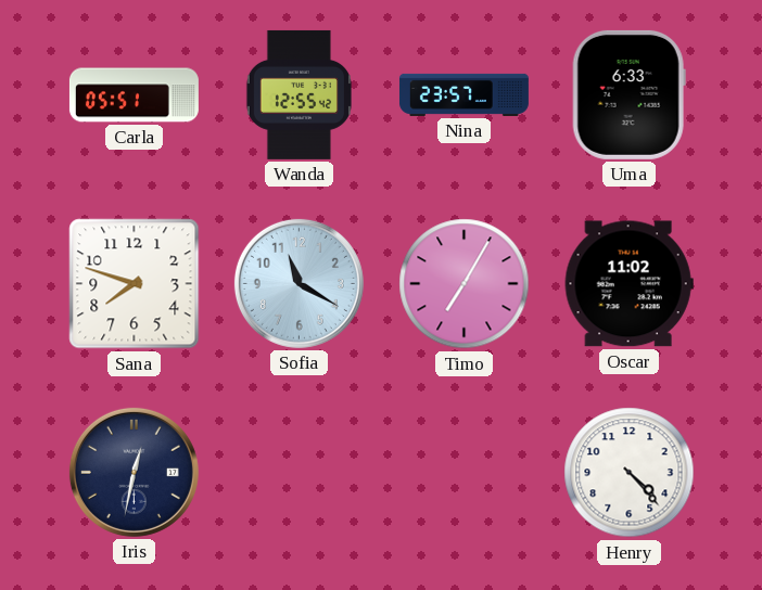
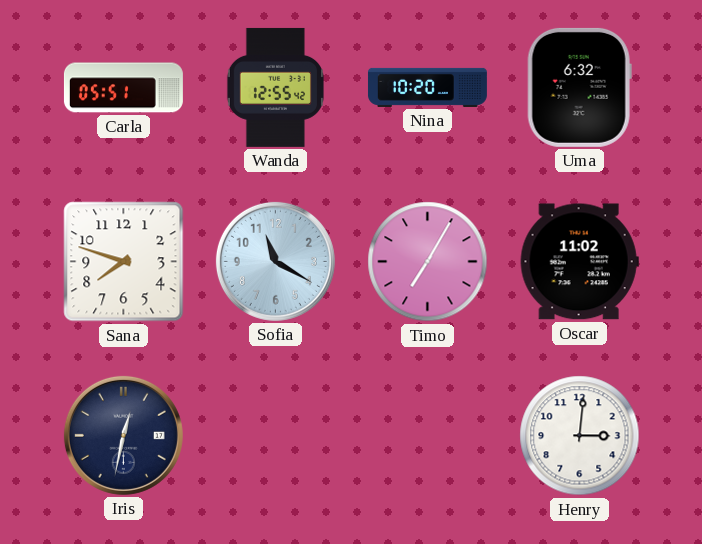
Nina: 23:57 -> 10:20 (427, 87)
Uma: 6:33 -> 6:32 (579, 87)
Henry: 4:23 -> 3:01 (580, 436)
